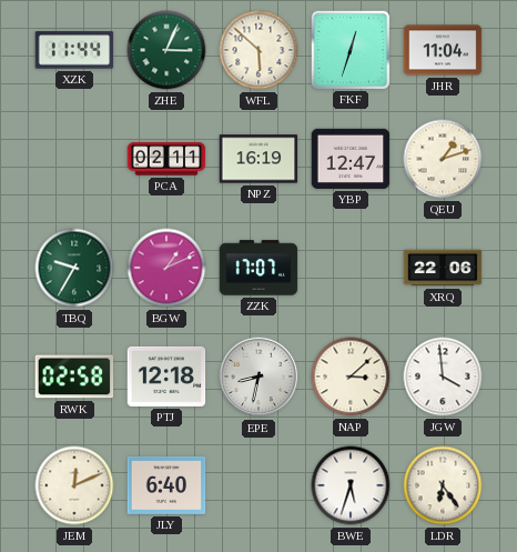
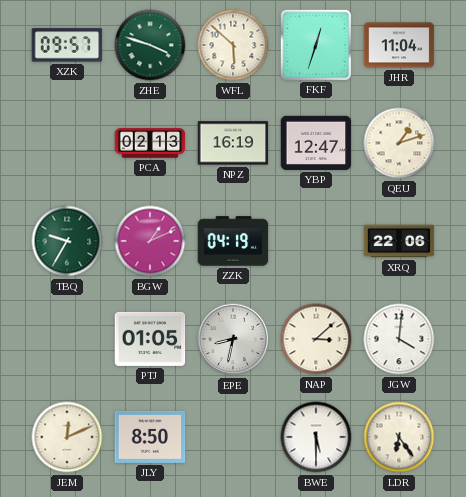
XZK: 11:44 -> 09:57 (67, 45)
ZHE: 3:04 -> 3:48 (150, 45)
PCA: 02:11 -> 02:13 (150, 143)
ZZK: 17:07 -> 04:19 (233, 241)
RWK: 02:58 -> none (74, 377)
PTJ: 12:18 -> 01:05 (150, 339)
JGW: 3:59 -> 4:01 (399, 339)
JLY: 6:40 -> 8:50 (150, 437)
BWE: 5:33 -> 5:30 (316, 437)
